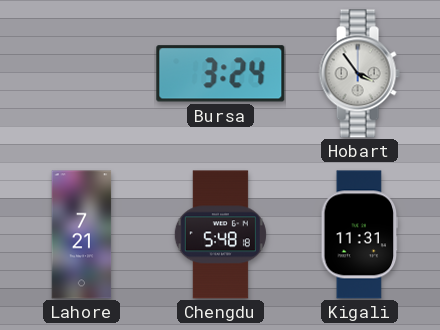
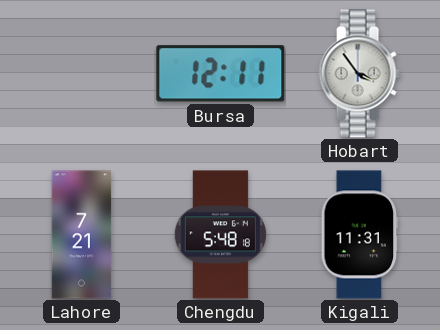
Bursa: 3:24 -> 12:11 (221, 74)
